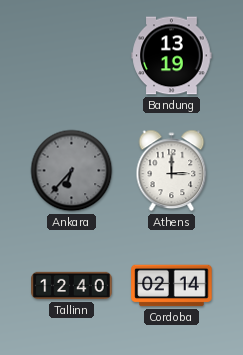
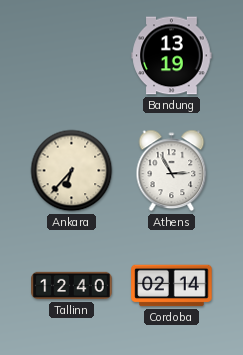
Ankara dial: grey -> cream (72, 171)
Athens: 3:00 -> 2:55 (172, 171)
